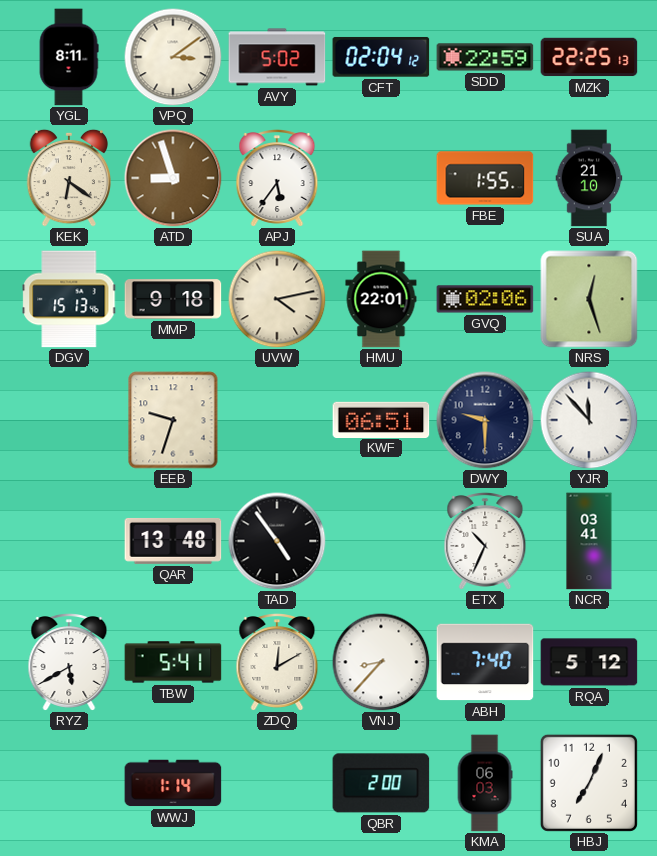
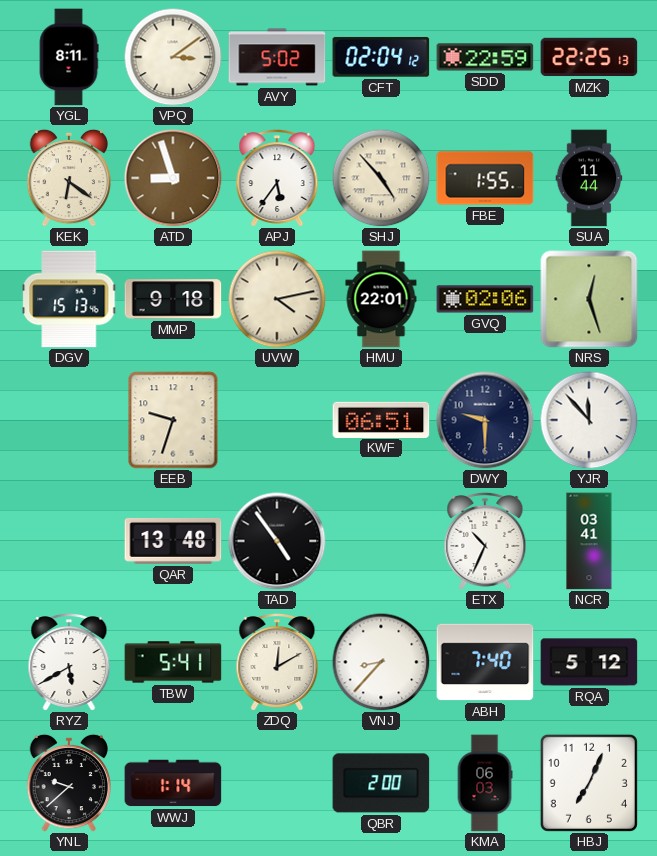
SHJ: none -> 4:53 (381, 178)
SUA: 21:10 -> 11:44 (589, 178)
YNL: none -> 9:38 (68, 783)
